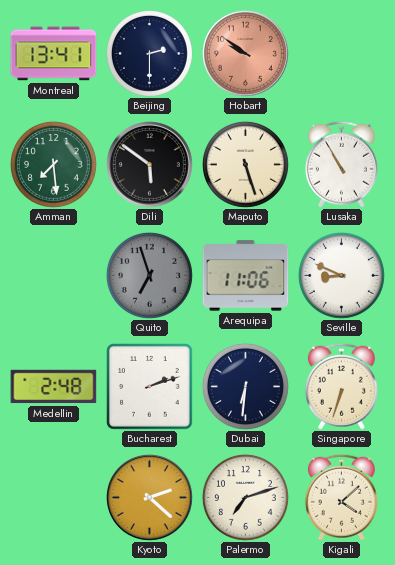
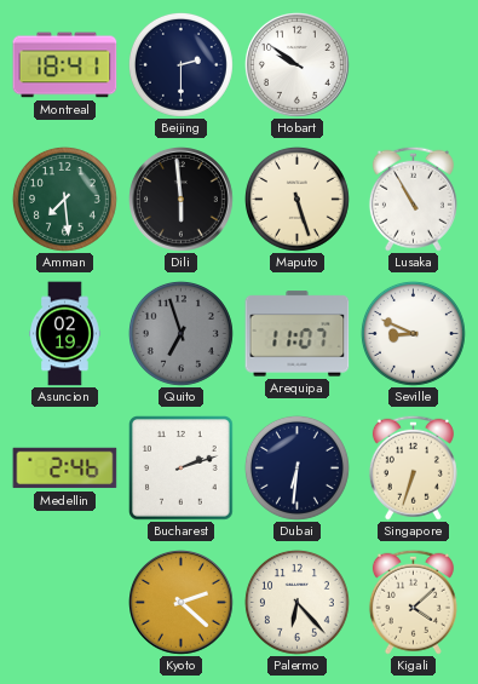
Montreal: 13:41 -> 18:41 (65, 65)
Hobart dial: salmon -> white (298, 65)
Dili: 5:51 -> 5:59 (182, 200)
Asuncion: none -> 02:19 (65, 334)
Arequipa: 11:06 -> 11:07 (298, 334)
Medellin: 2:48 -> 2:46 (65, 469)
Palermo: 7:12 -> 6:23 (296, 602)
